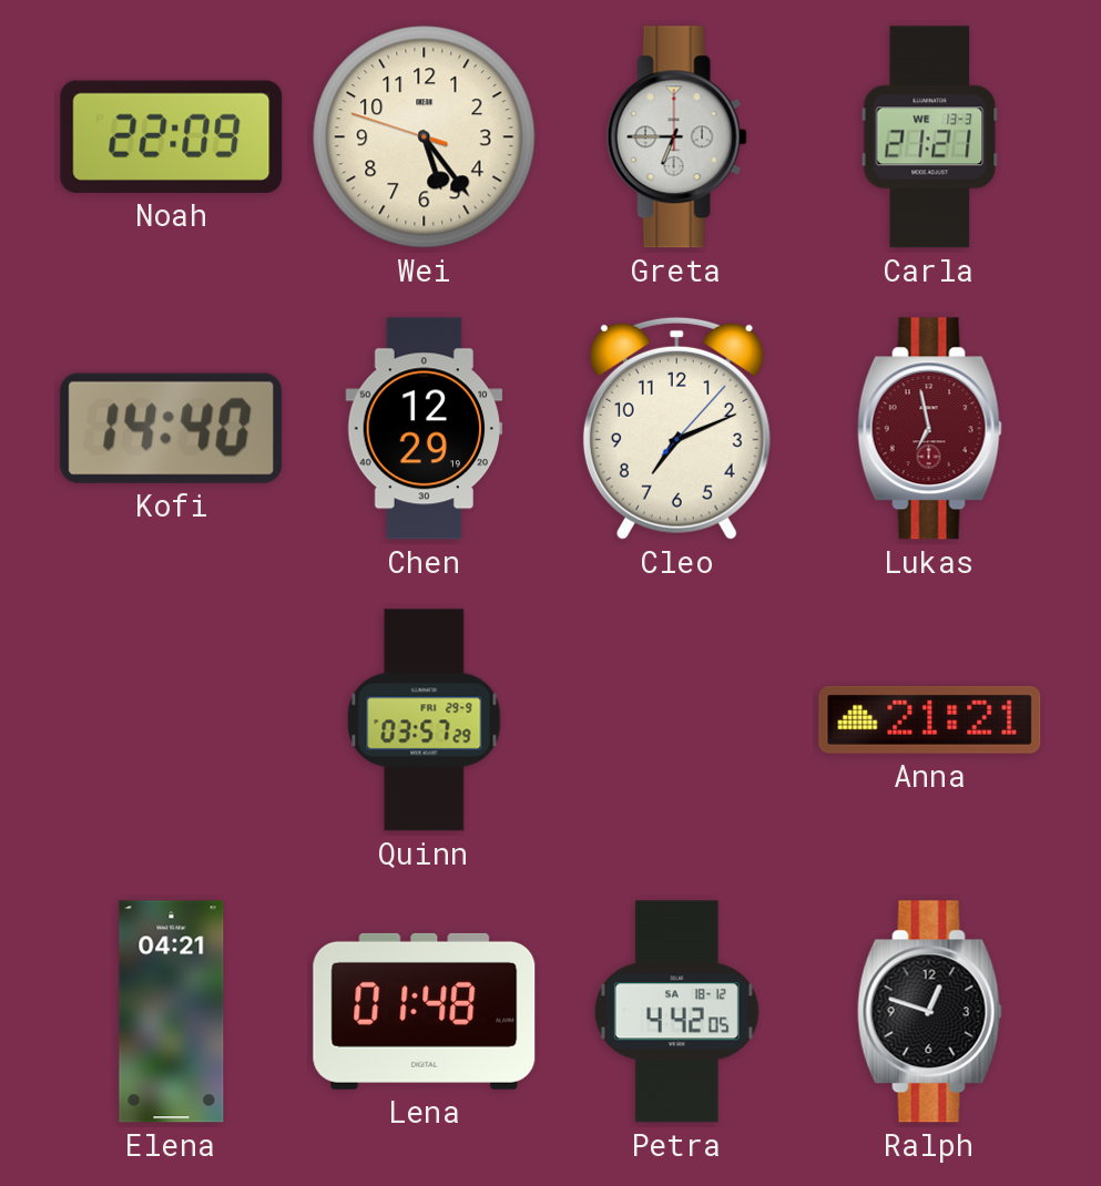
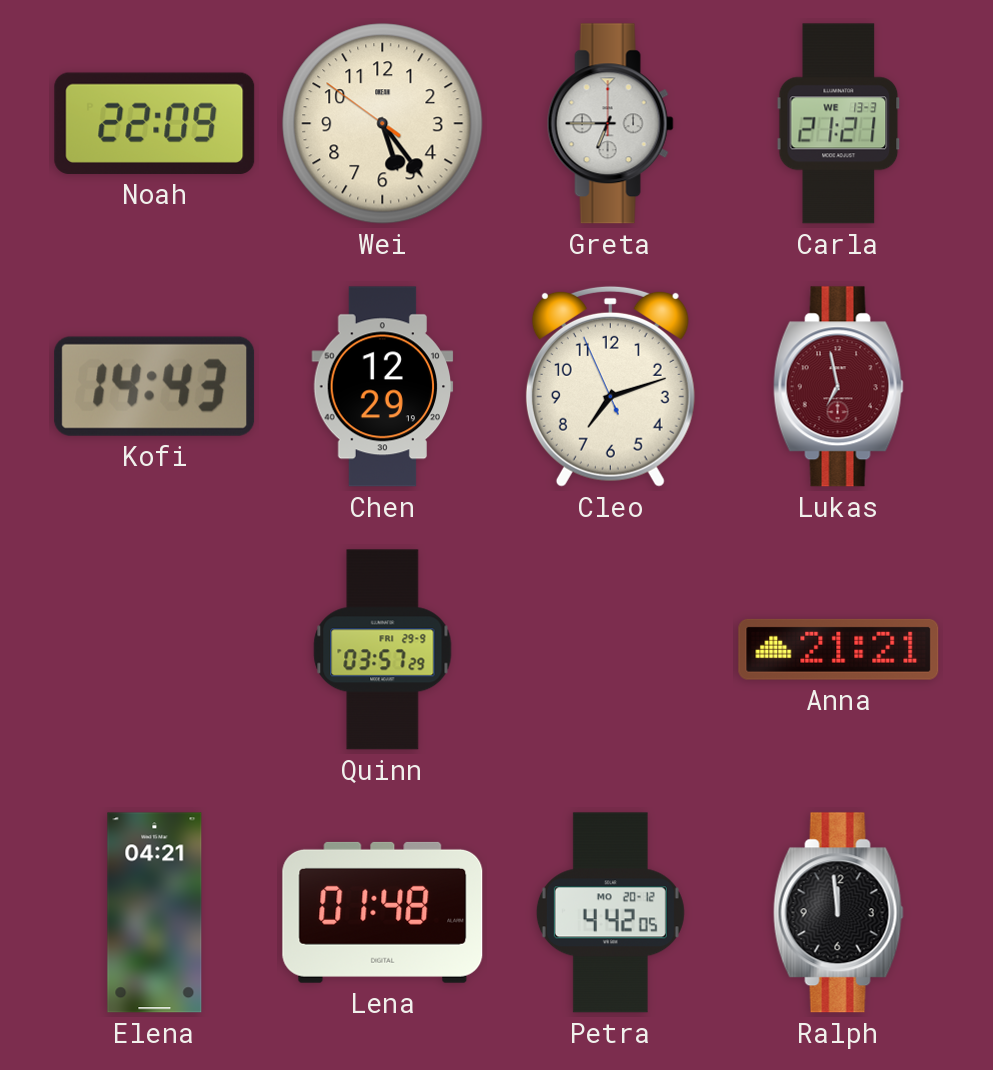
Wei: 5:23:48 -> 5:23:51 (383, 124)
Kofi: 14:40 -> 14:43 (155, 386)
Cleo: 7:11:07 -> 7:11:56 (610, 386)
Petra date: SA 18-12 -> MO 20-12 (610, 913)
Ralph: 12:48 -> 11:59 (838, 913)
